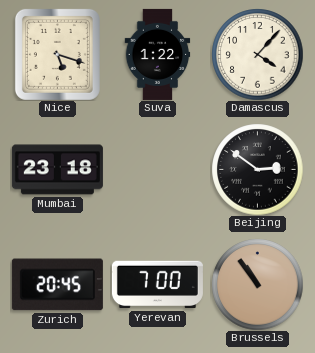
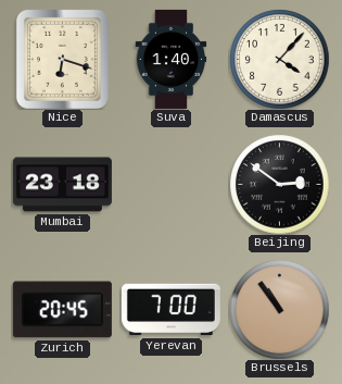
Nice: 5:18 -> 6:18 (62, 59)
Suva: 1:22 -> 1:40 (172, 59)
